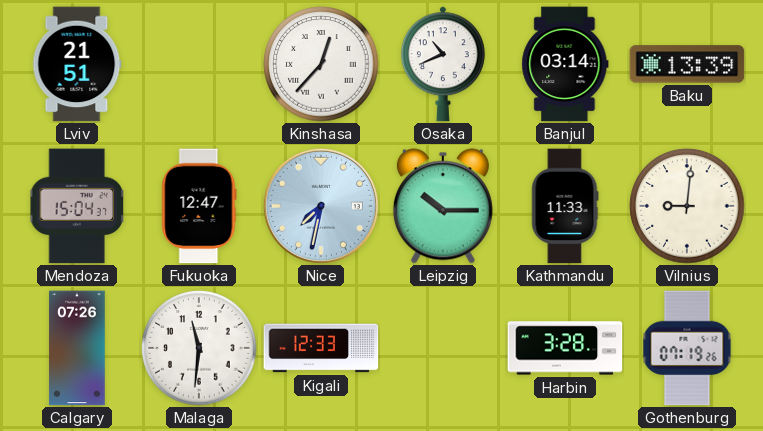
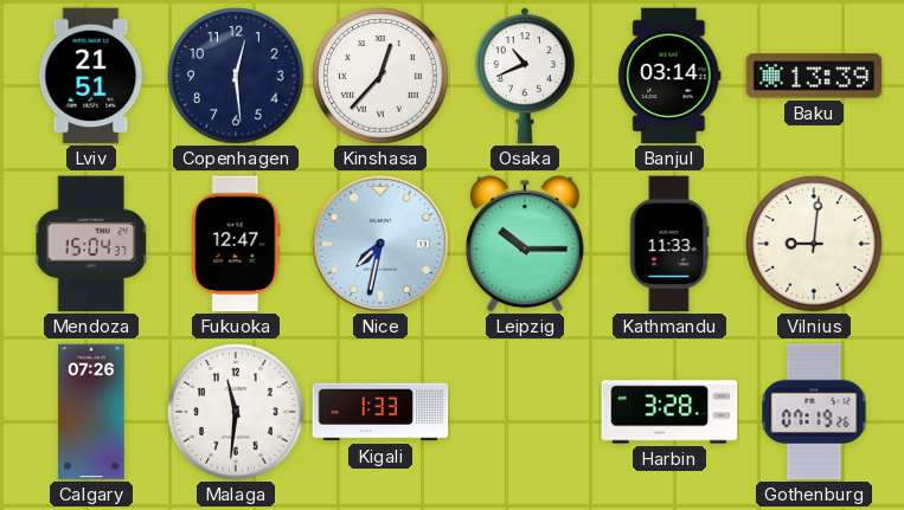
Copenhagen: none -> 12:29 (236, 76)
Kigali: 12:33 -> 1:33 (380, 412)
